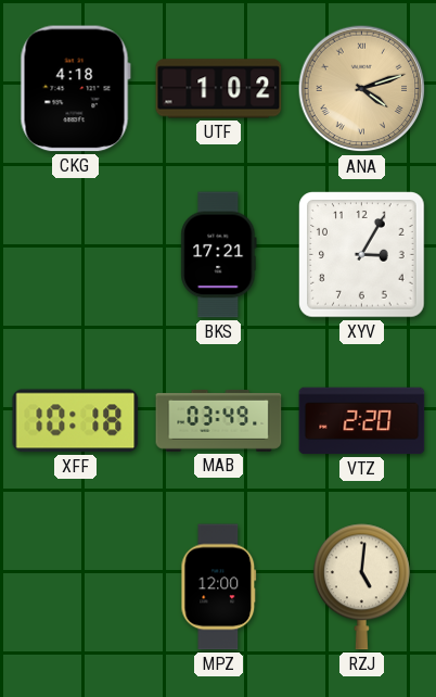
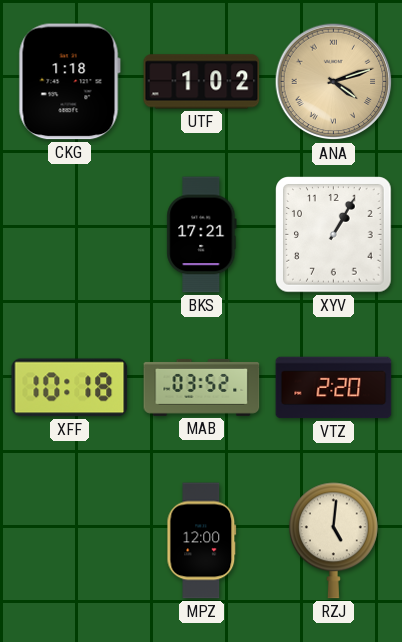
CKG: 4:18 -> 1:18 (69, 82)
XYV: 3:05 -> 1:05 (334, 235)
MAB: 03:49 -> 03:52 (202, 387)
